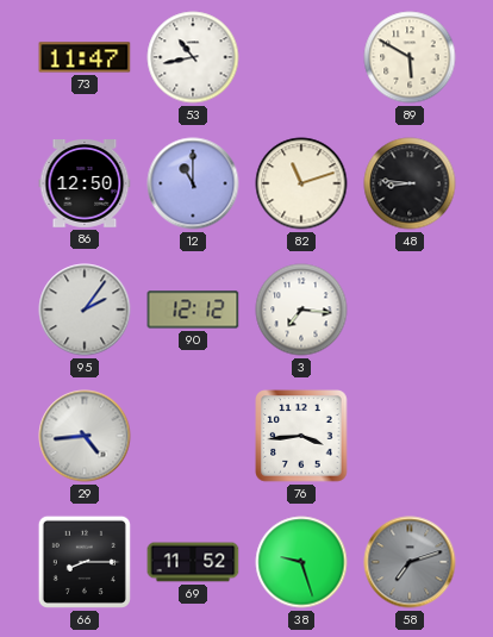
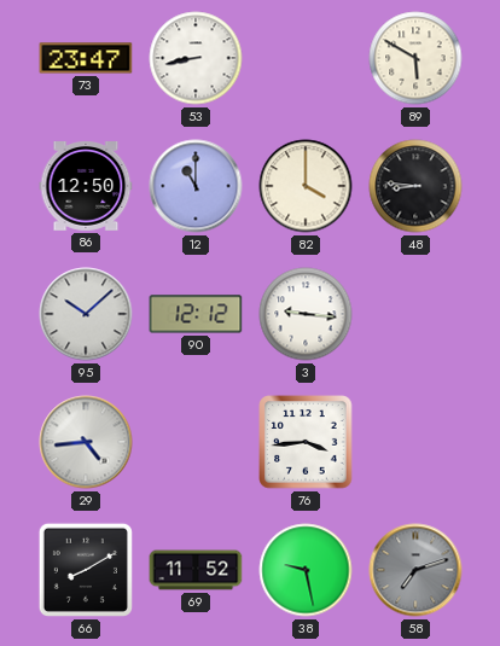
73: 11:47 -> 23:47 (86, 58)
53: 10:43 -> 8:43 (196, 58)
82: 11:12 -> 4:00 (306, 186)
95: 2:06 -> 10:08 (86, 314)
3: 7:16 -> 9:16 (306, 314)
66: 8:15 -> 8:10 (86, 570)
38: 9:27 -> 9:28 (306, 570)
